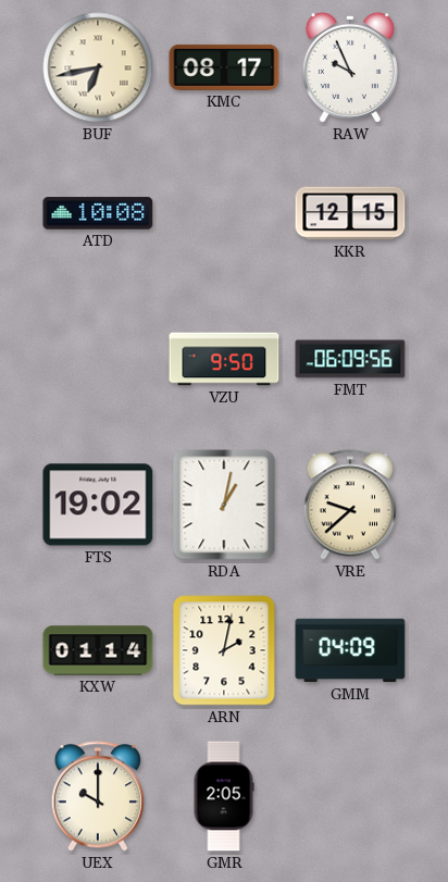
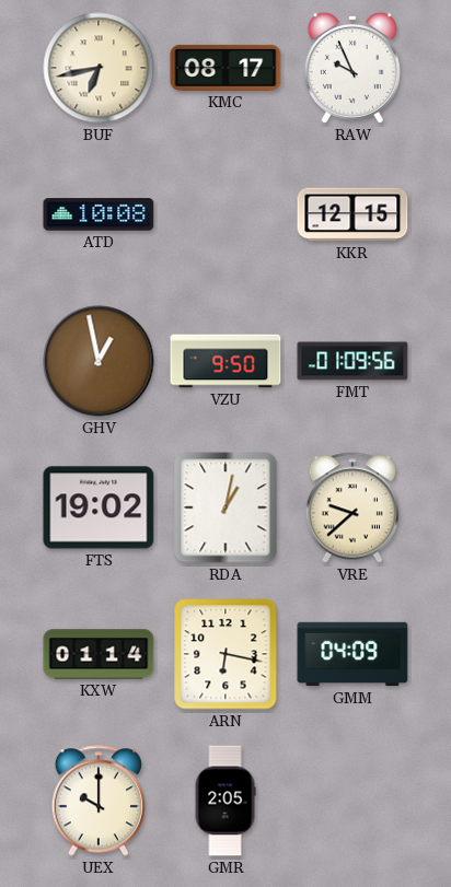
GHV: none -> 12:58 (99, 361)
FMT: 06:09 -> 01:09 (352, 361)
ARN: 2:02 -> 6:17 (225, 654)
